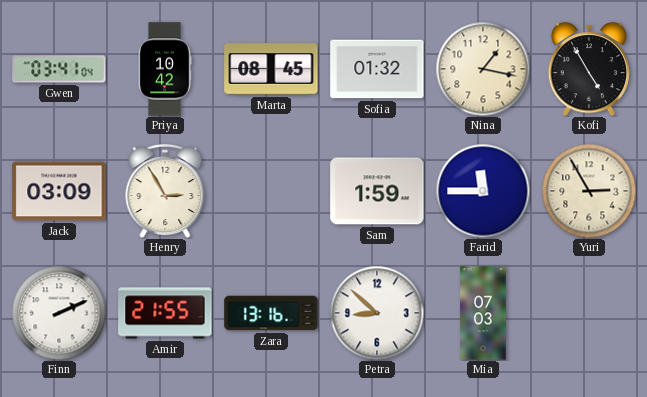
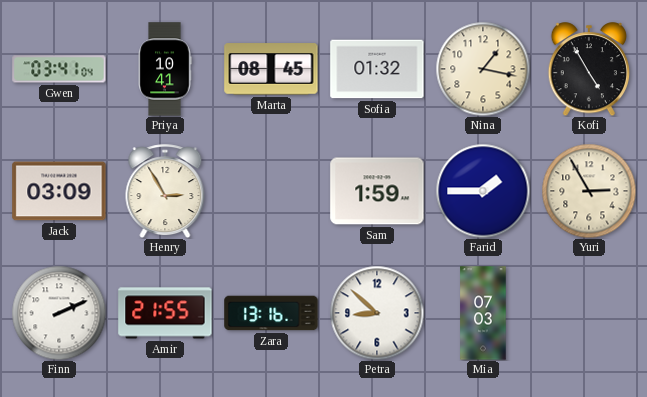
Priya: 10:42 -> 10:41 (165, 69)
Farid: 11:45 -> 1:45 (483, 191)
